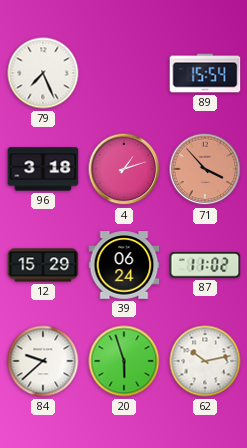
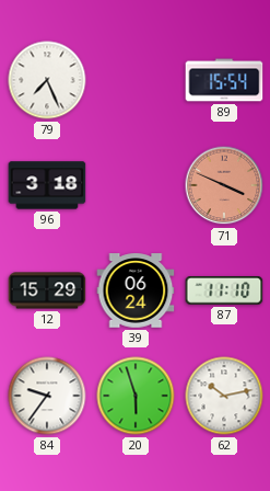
4: 1:12 -> none (124, 169)
71: 3:53 -> 3:49 (224, 185)
87: 11:02 -> 11:10 (224, 292)
84: 9:38 -> 9:36 (47, 396)
